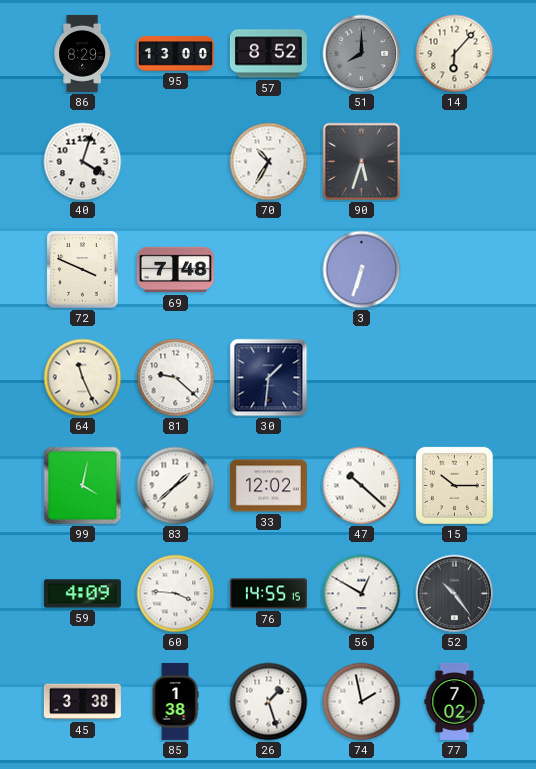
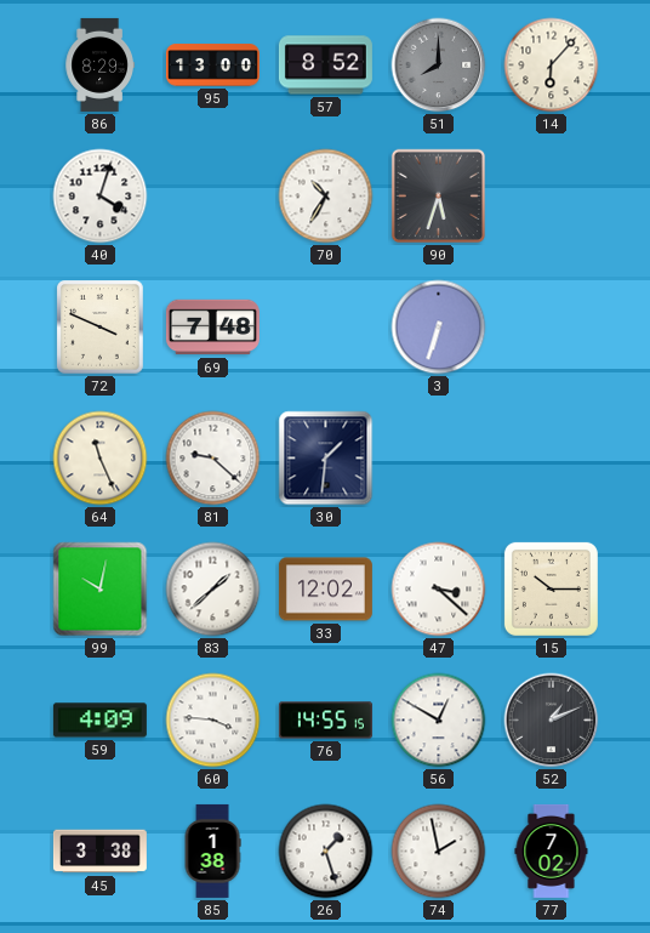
99: 4:02 -> 10:02 (101, 590)
47: 10:22 -> 3:22 (439, 590)
52: 10:24 -> 1:11 (552, 721)
